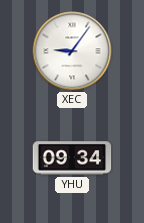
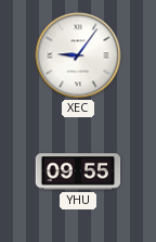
YHU: 09:34 -> 09:55 (78, 171)
